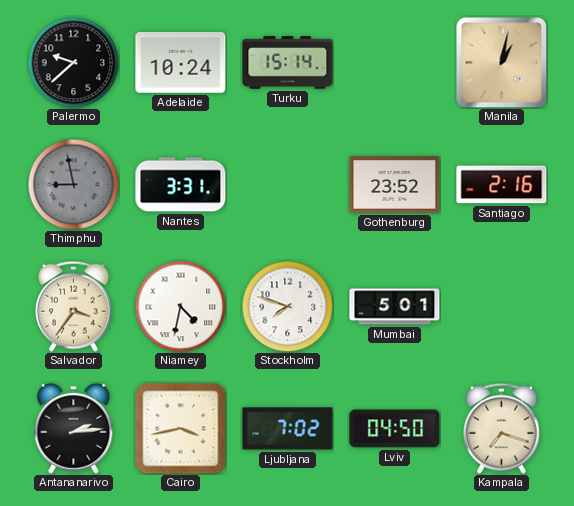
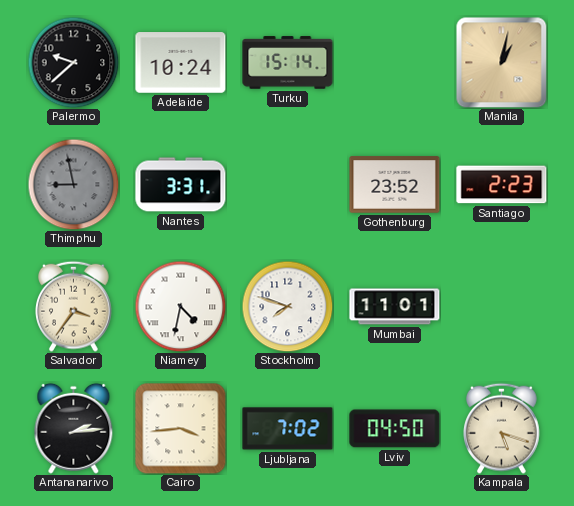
Santiago: 2:16 -> 2:23 (502, 185)
Mumbai: 5:01 -> 11:01 (395, 307)
Cairo: 3:43 -> 3:44 (181, 429)
Kampala: 7:18 -> 5:18 (502, 428)
